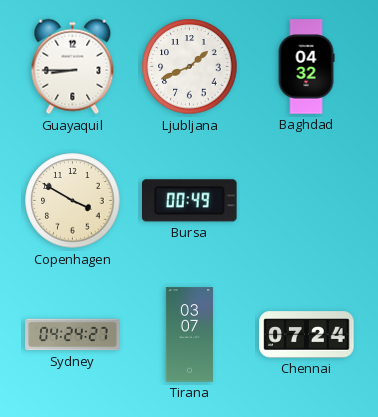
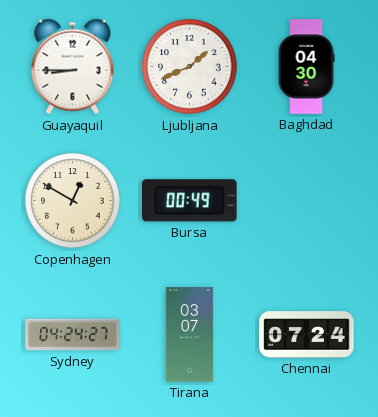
Baghdad: 04:32 -> 04:30 (306, 67)
Copenhagen: 3:50 -> 12:50 (73, 201)
